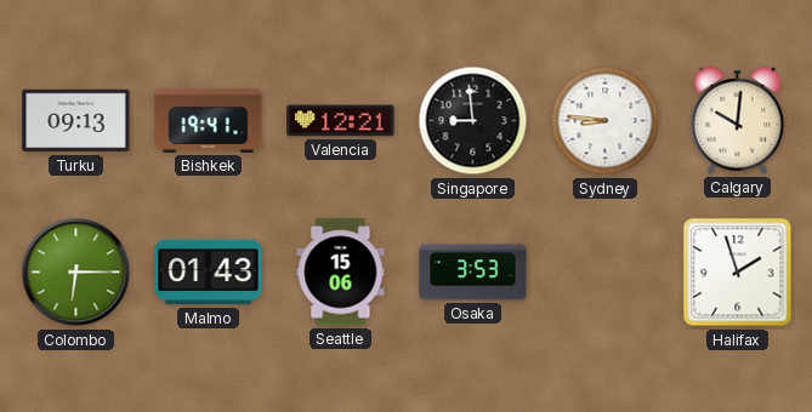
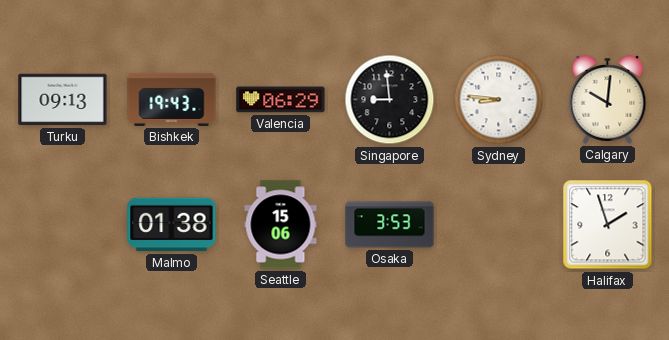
Bishkek: 19:41 -> 19:43 (172, 99)
Valencia: 12:21 -> 06:29 (281, 100)
Colombo: 6:15 -> none (76, 273)
Malmo: 01:43 -> 01:38 (172, 225)
